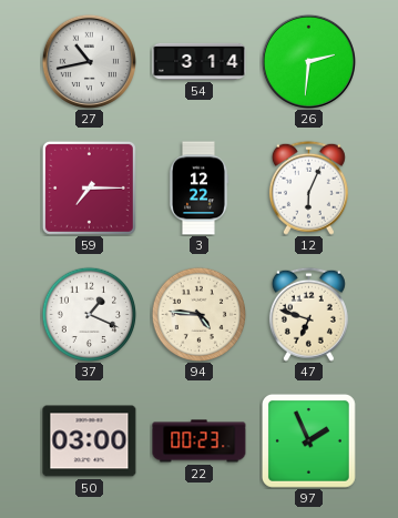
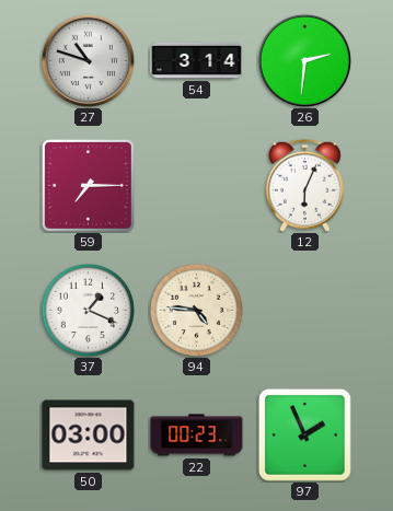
27: 10:43 -> 10:48 (88, 60)
3: 12:22 -> none (197, 189)
47: 6:48 -> none (308, 314)
